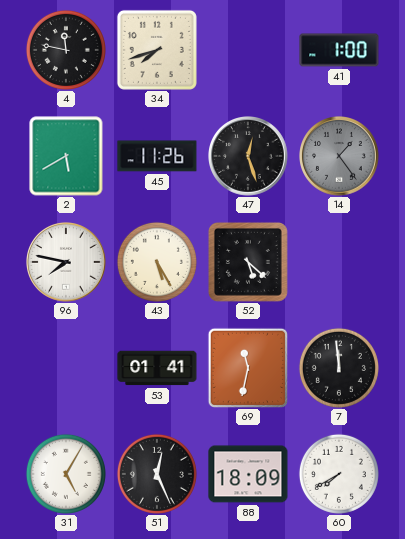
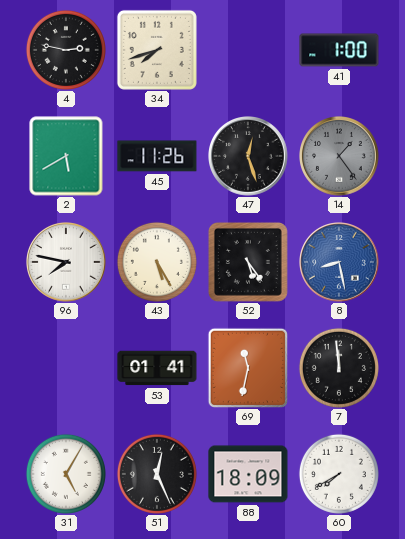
4: 11:47 -> 2:47 (66, 50)
52: 5:22 -> 5:24 (248, 262)
8: none -> 8:28 (340, 263)
